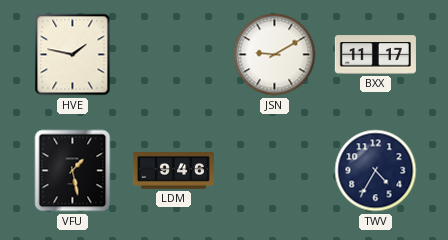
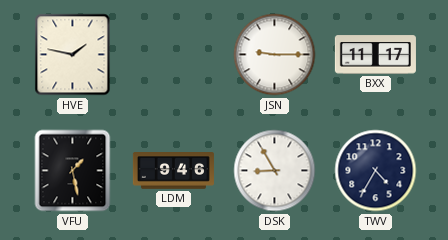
JSN: 9:10 -> 9:15 (275, 55)
DSK: none -> 8:55 (275, 171)
